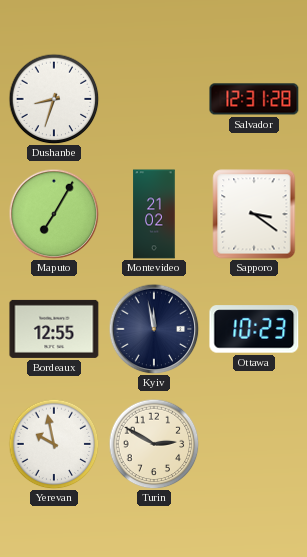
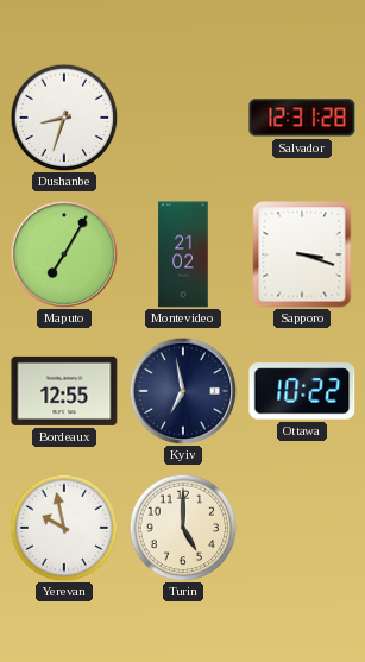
Sapporo: 3:21 -> 3:18 (302, 254)
Kyiv: 11:58 -> 6:58 (183, 391)
Ottawa: 10:23 -> 10:22 (302, 391)
Turin: 2:50 -> 5:00 (183, 528)
